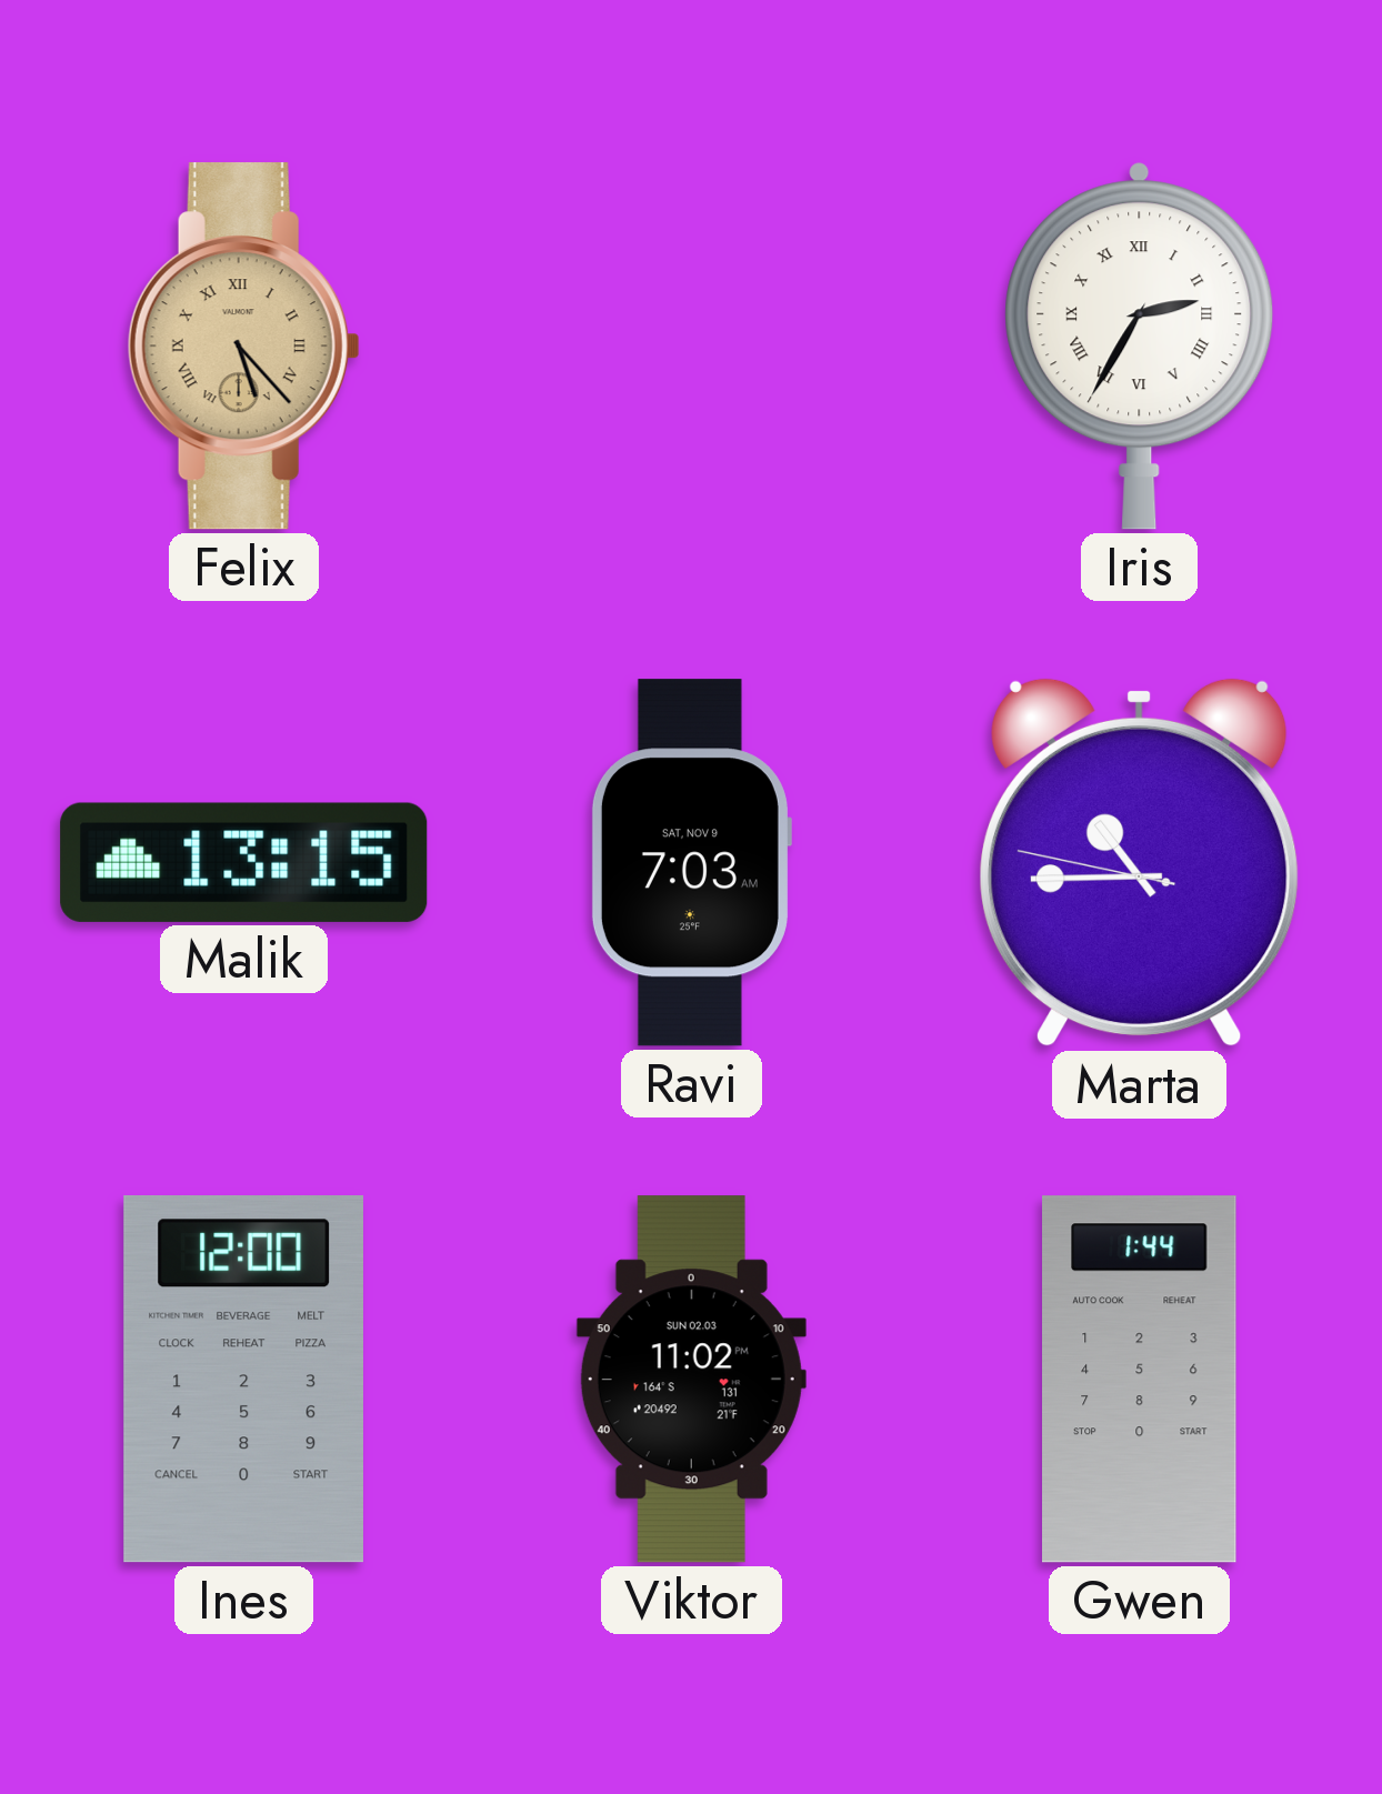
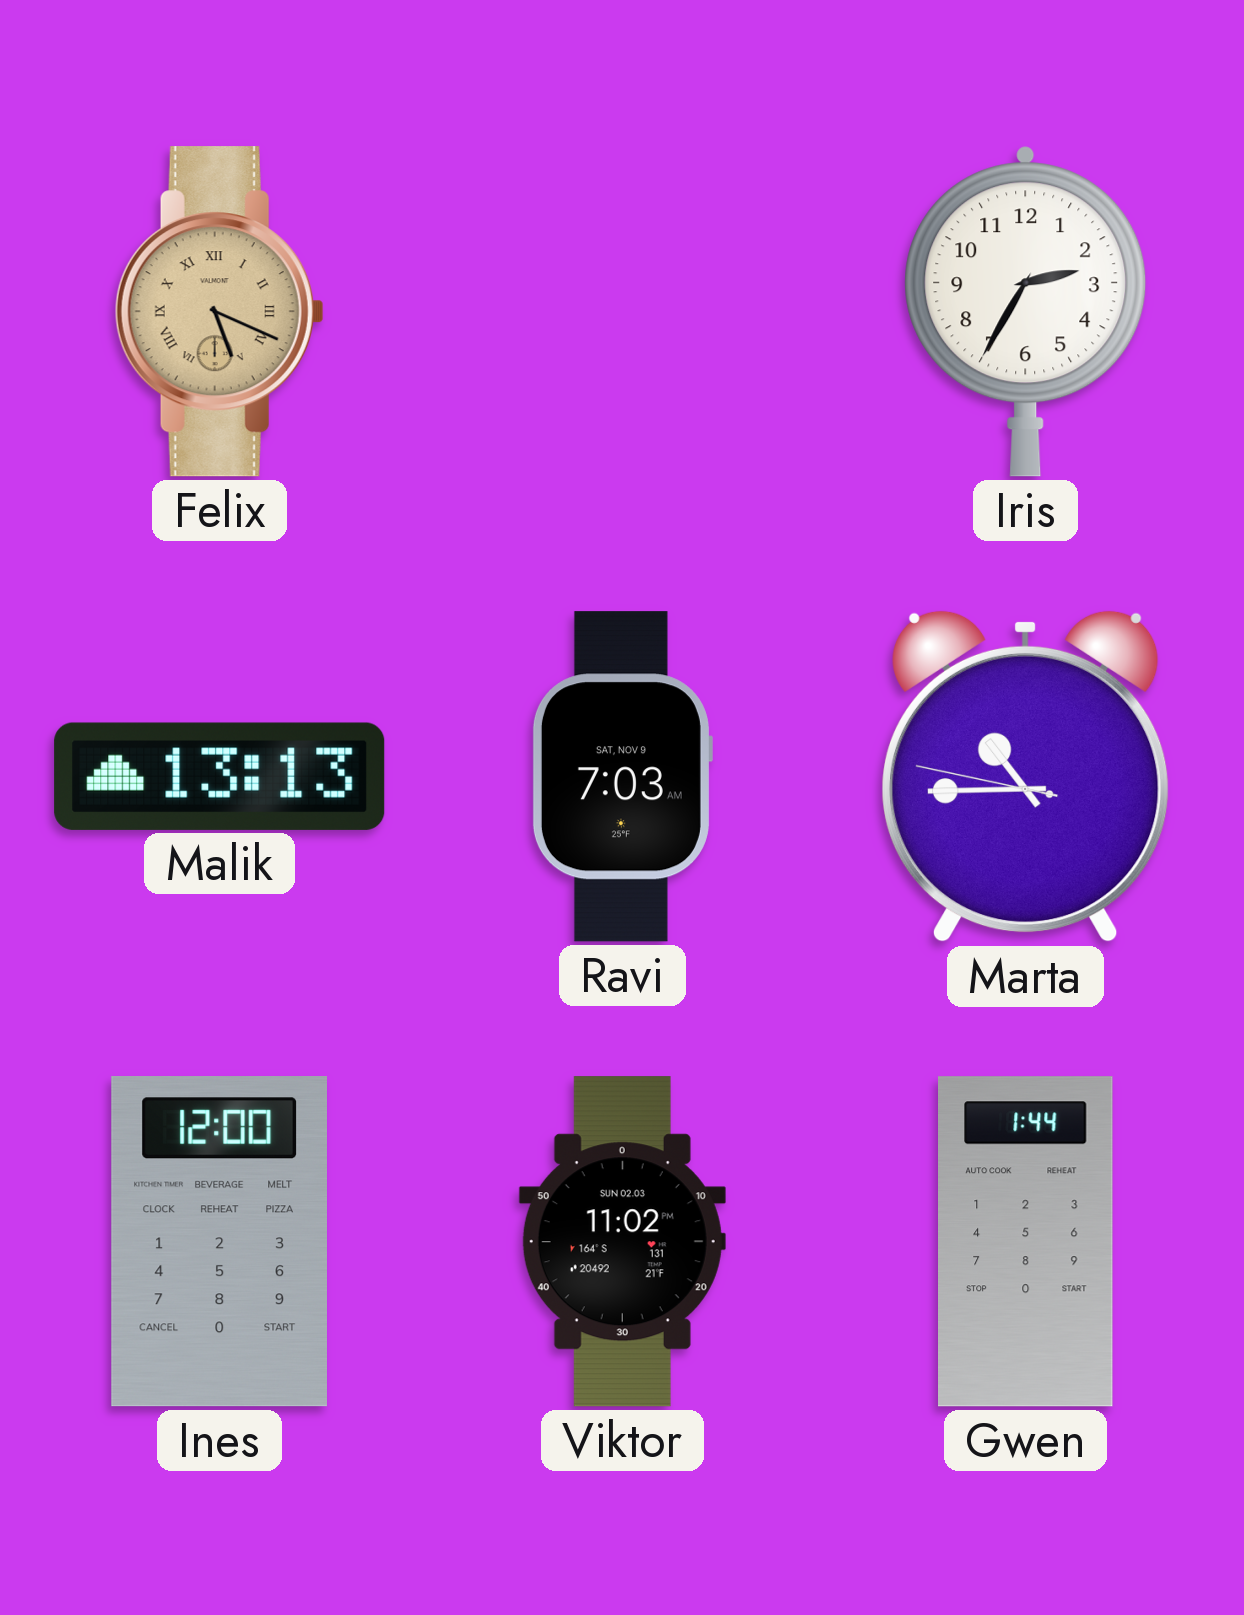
Felix: 5:23 -> 5:19 (219, 312)
Iris numerals: Roman -> Arabic (1026, 311)
Malik: 13:15 -> 13:13 (220, 776)
